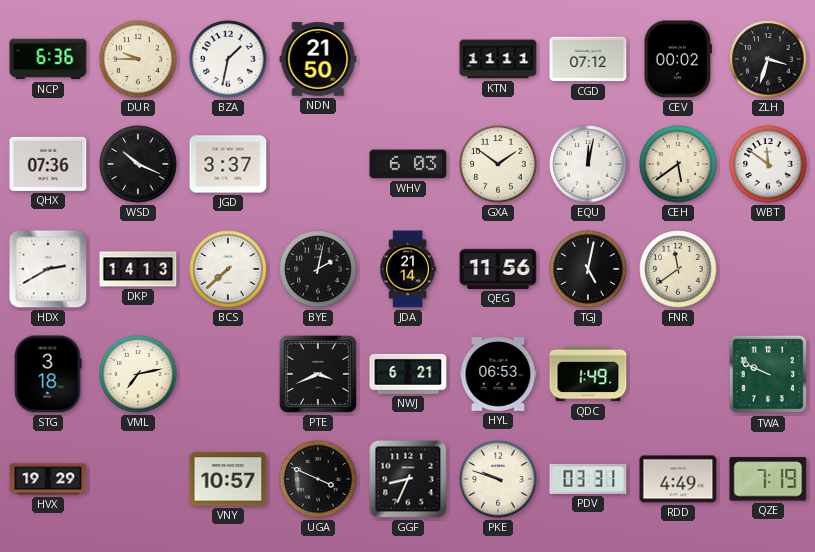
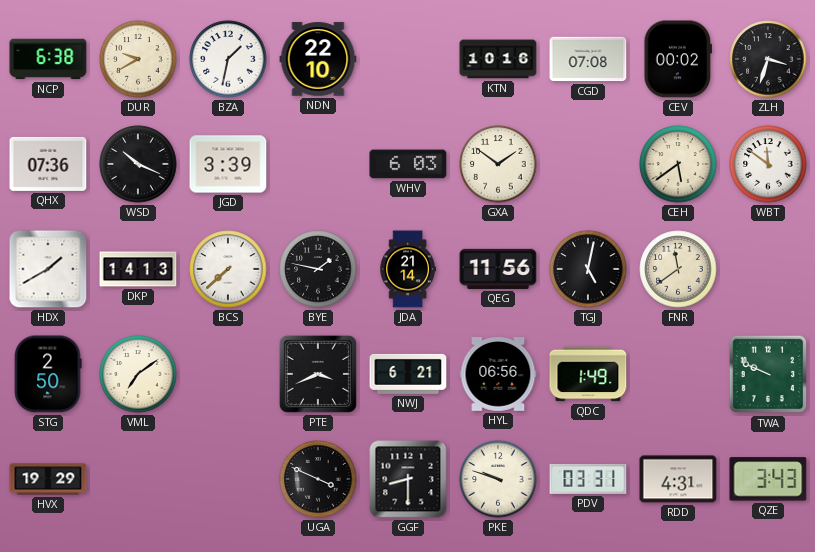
NCP: 6:36 -> 6:38 (48, 59)
DUR: 9:45 -> 9:40 (138, 59)
NDN: 21:50 -> 22:10 (318, 59)
KTN: 11:11 -> 10:16 (498, 59)
CGD: 07:12 -> 07:08 (588, 59)
JGD: 3:37 -> 3:39 (228, 164)
EQU: 12:02 -> none (588, 164)
HDX: 2:40 -> 1:40 (48, 269)
BYE: 2:02 -> 1:47 (318, 269)
STG: 3:18 -> 2:50 (48, 374)
VML: 7:13 -> 7:09 (138, 374)
HYL: 06:53 -> 06:56 (498, 375)
VNY: 10:57 -> none (228, 479)
GGF: 8:34 -> 8:30 (408, 479)
RDD: 4:49 -> 4:31 (678, 479)
QZE: 7:19 -> 3:43 (768, 479)
